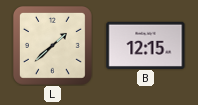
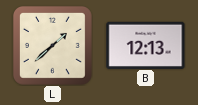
B: 12:15 -> 12:13 (146, 45)
